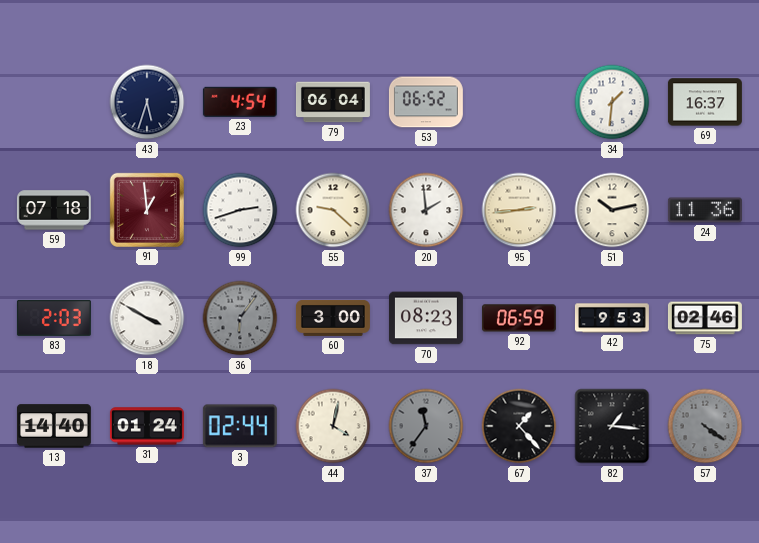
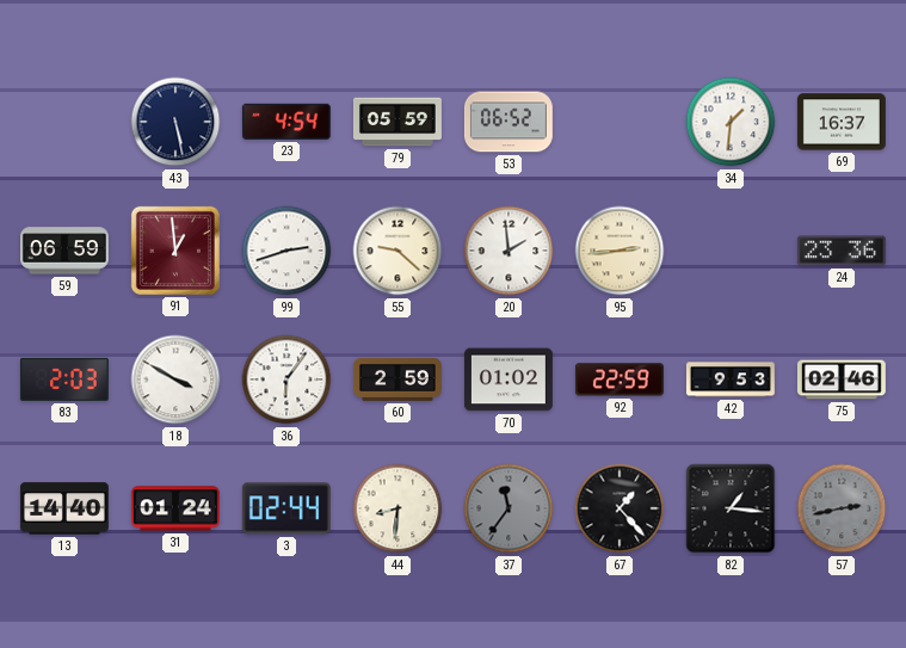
43: 5:33 -> 5:28 (175, 122)
79: 06:04 -> 05:59 (397, 122)
59: 07:18 -> 06:59 (64, 251)
51: 10:13 -> none (612, 210)
24: 11:36 -> 23:36 (842, 251)
36 dial: grey -> white (286, 379)
60: 3:00 -> 2:59 (397, 379)
70: 08:23 -> 01:02 (509, 379)
92: 06:59 -> 22:59 (620, 379)
44: 4:02 -> 8:31 (397, 508)
57: 4:21 -> 2:43 (842, 508)
